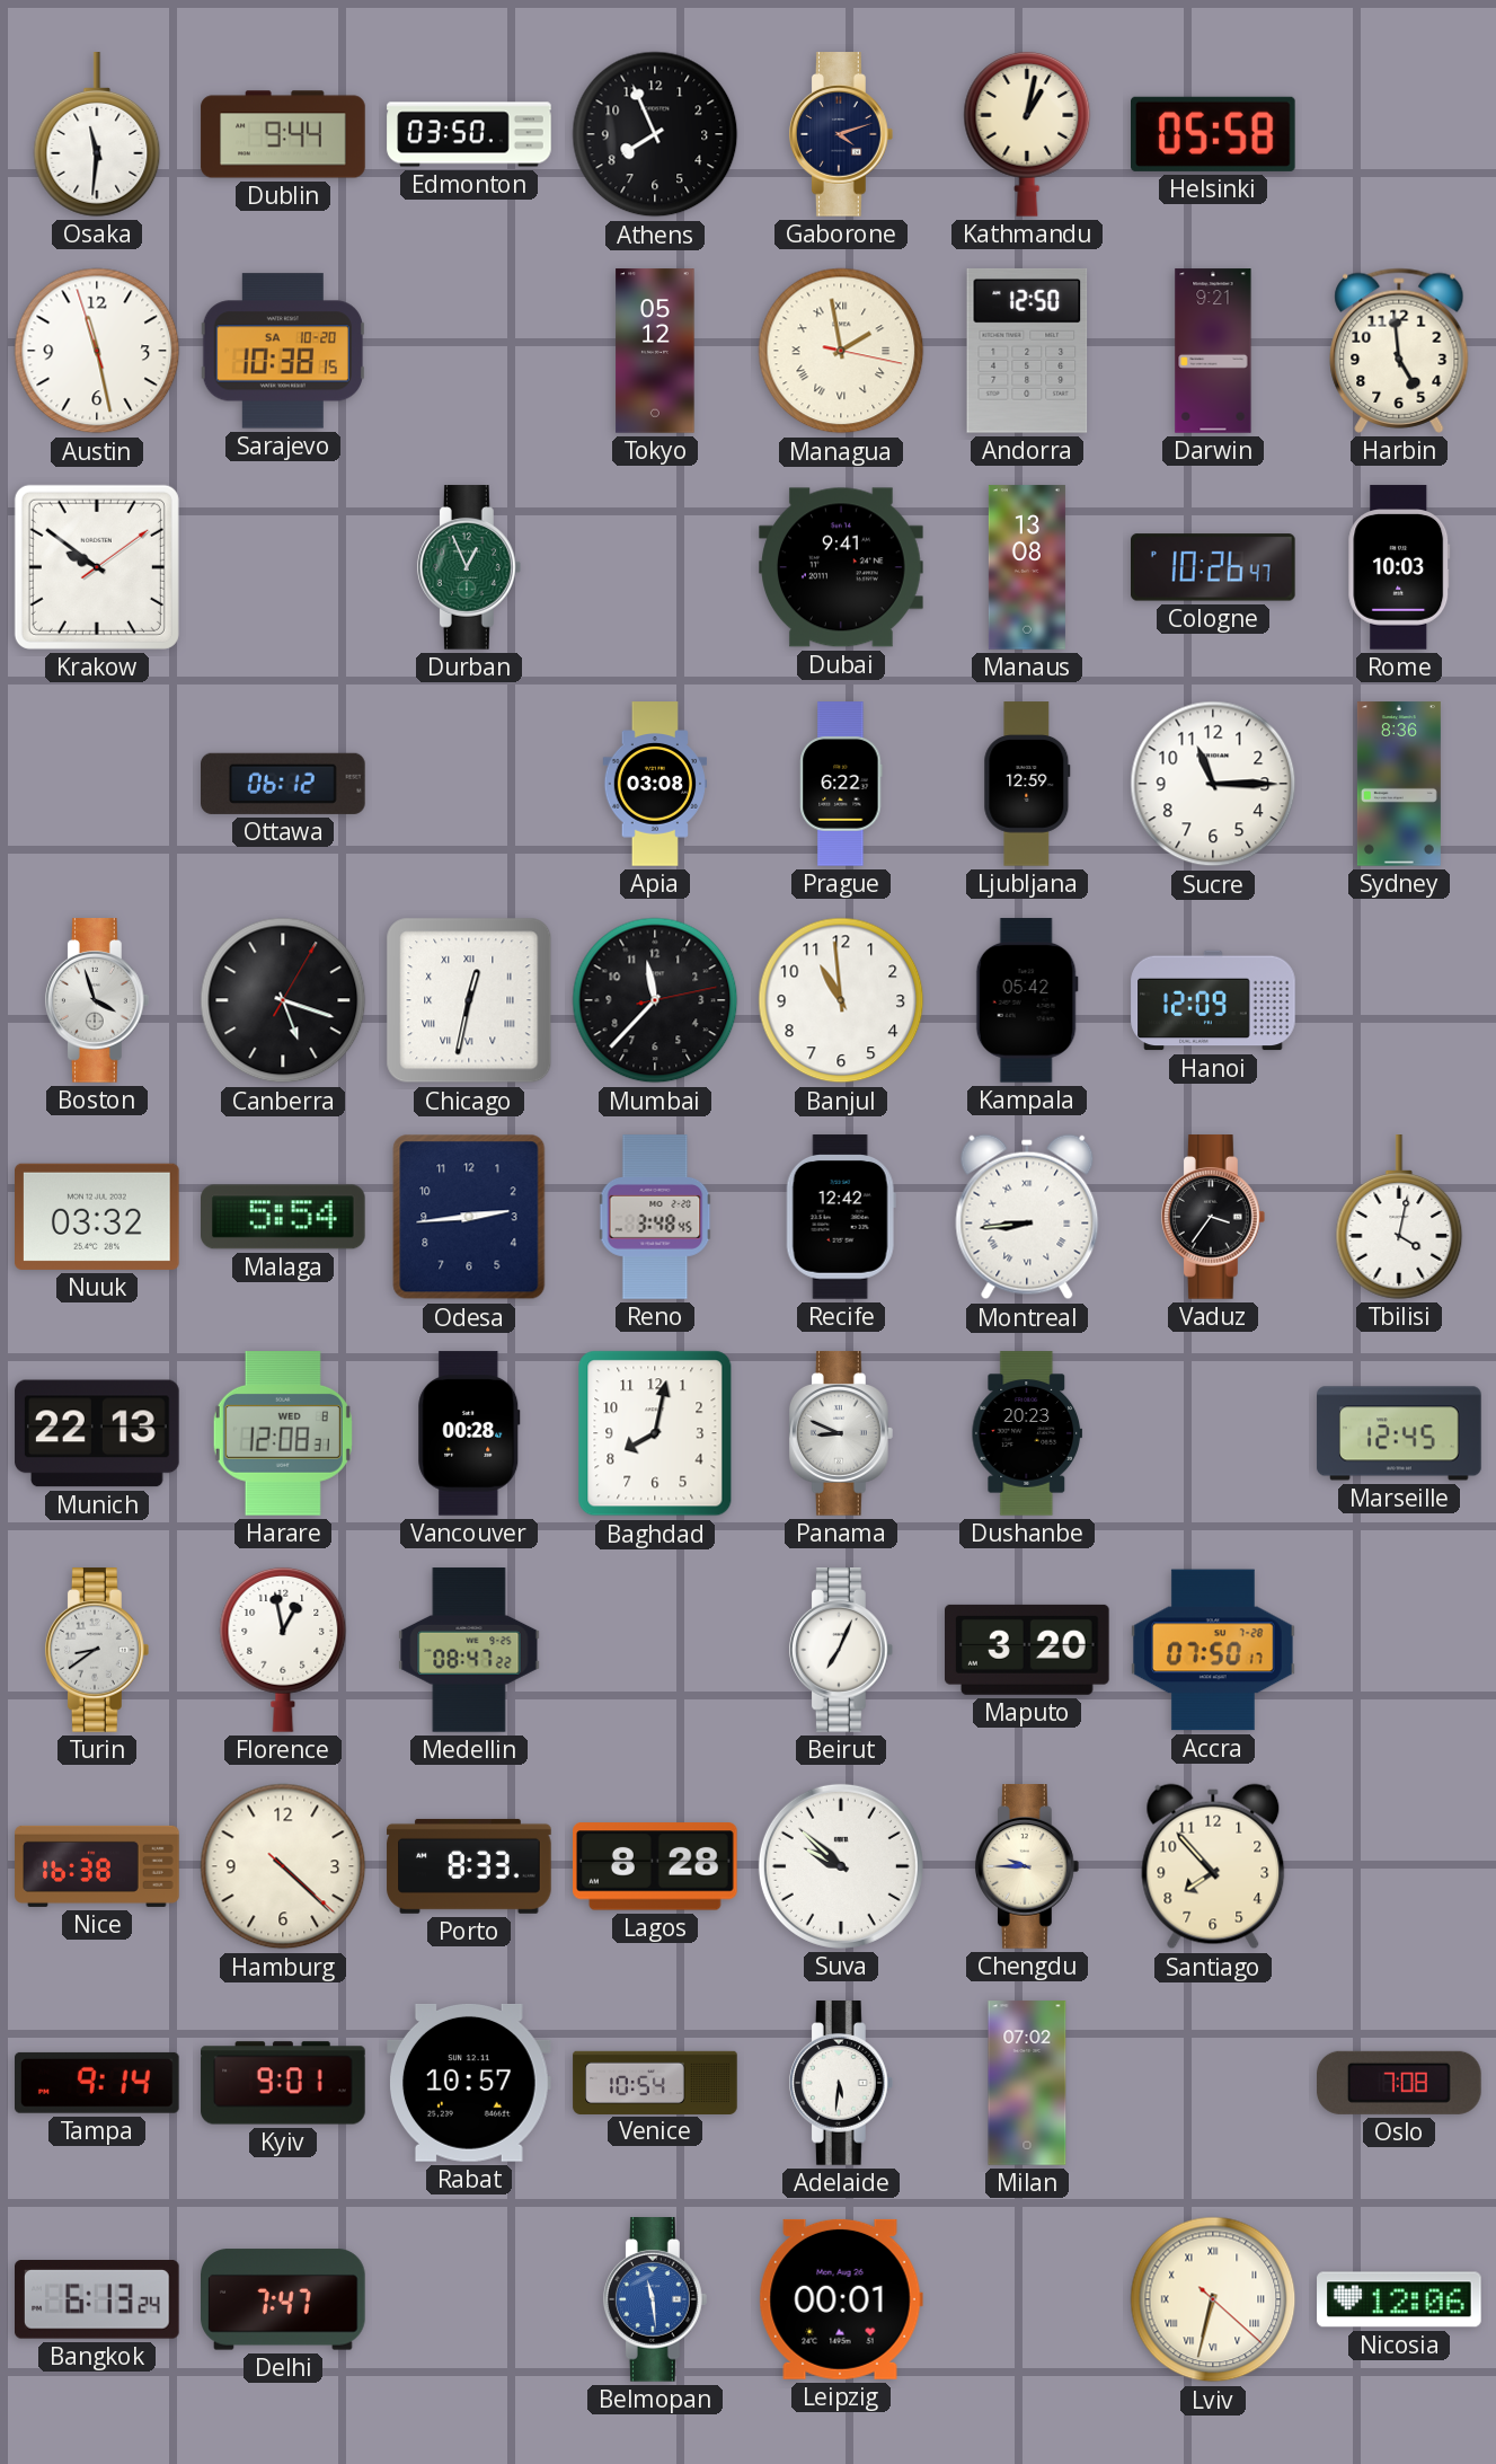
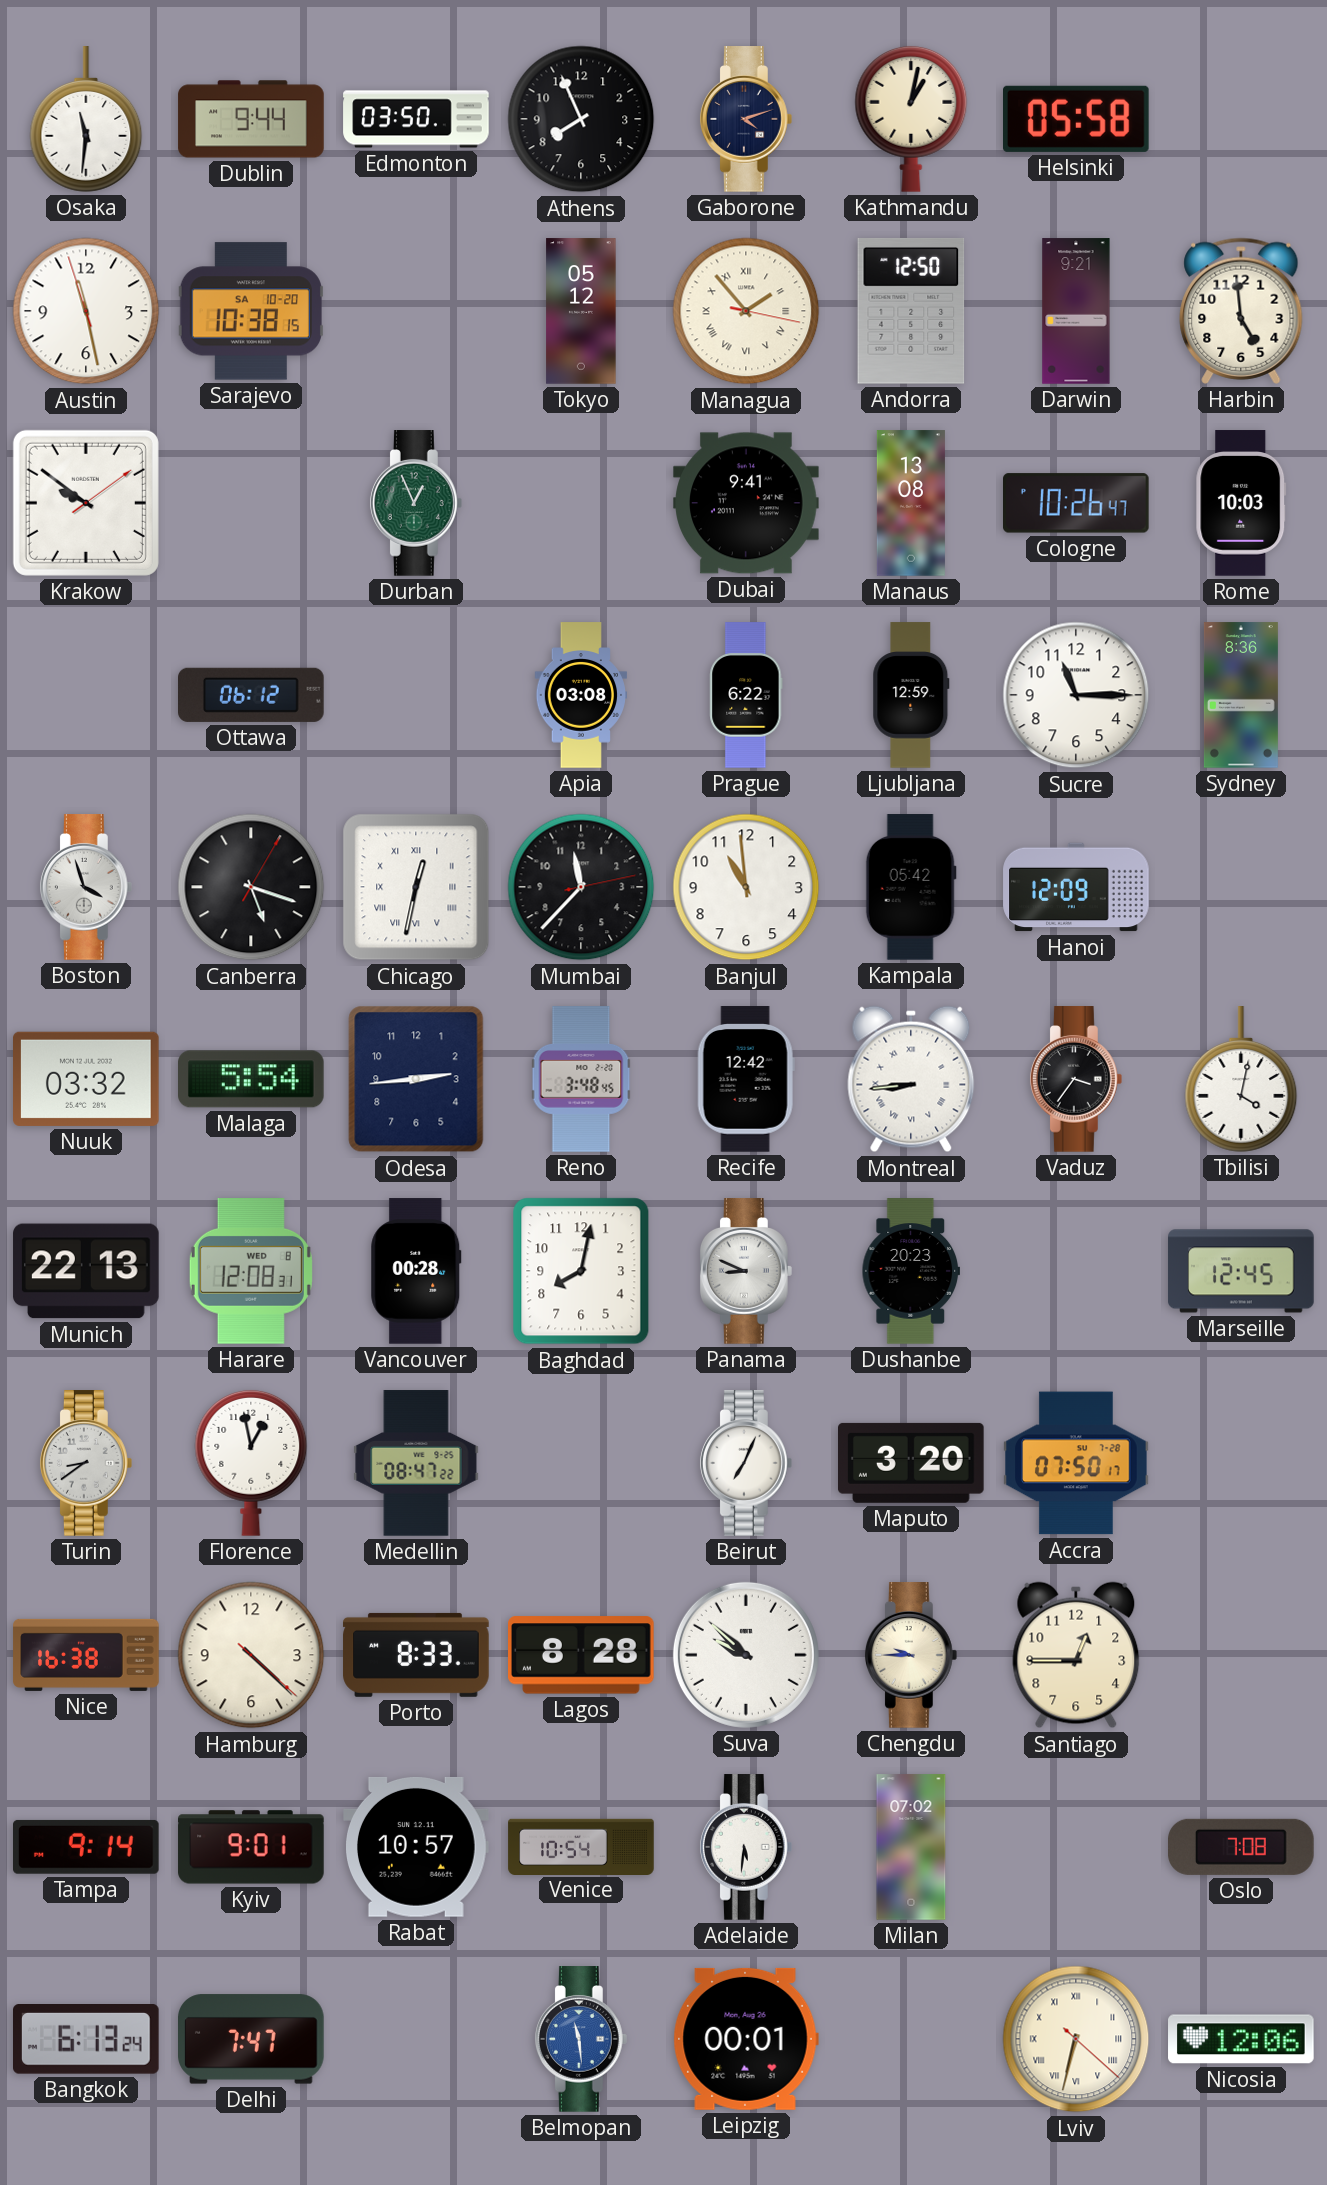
Managua: 1:58 -> 1:53 (746, 311)
Santiago: 7:53 -> 12:45 (1076, 1655)
